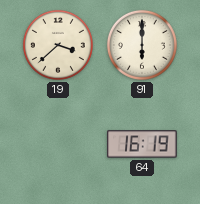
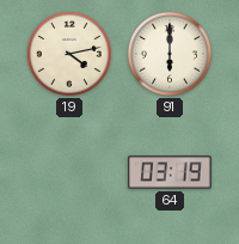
19: 3:38 -> 4:13 (69, 54)
64: 16:19 -> 03:19 (170, 172)
